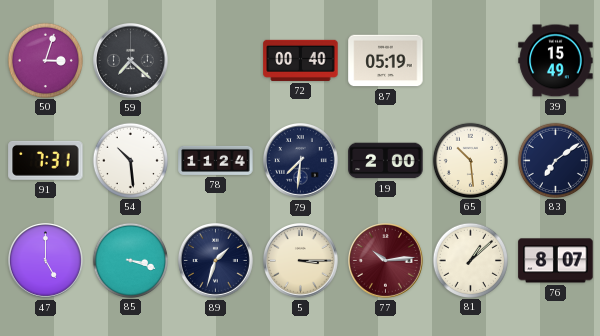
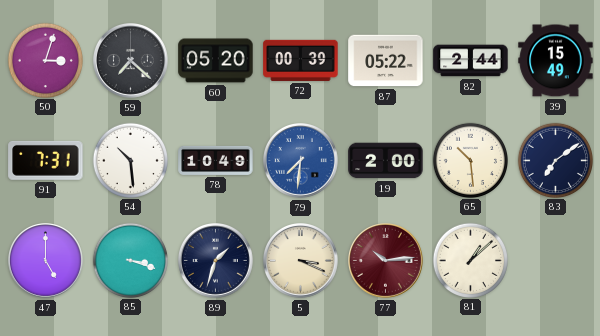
60: none -> 05:20 (216, 61)
72: 00:40 -> 00:39 (301, 60)
87: 05:19 -> 05:22 (386, 61)
82: none -> 2:44 (471, 61)
78: 11:24 -> 10:49 (216, 160)
79 dial: navy -> blue (301, 161)
5: 3:15 -> 3:19 (301, 261)
76: 8:07 -> none (556, 261)
